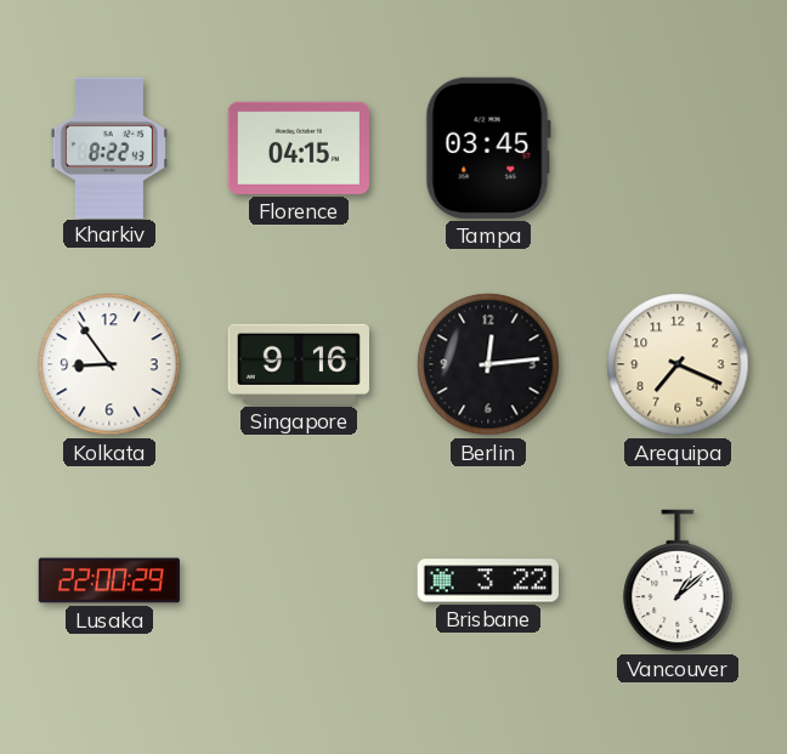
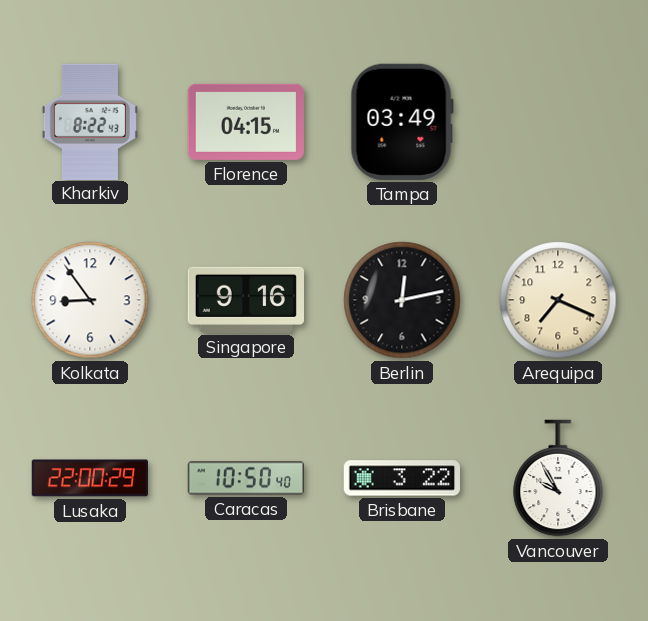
Tampa: 03:45 -> 03:49 (402, 122)
Berlin: 12:14 -> 12:13 (402, 300)
Caracas: none -> 10:50 (245, 478)
Vancouver: 1:08 -> 9:55 (558, 478)
